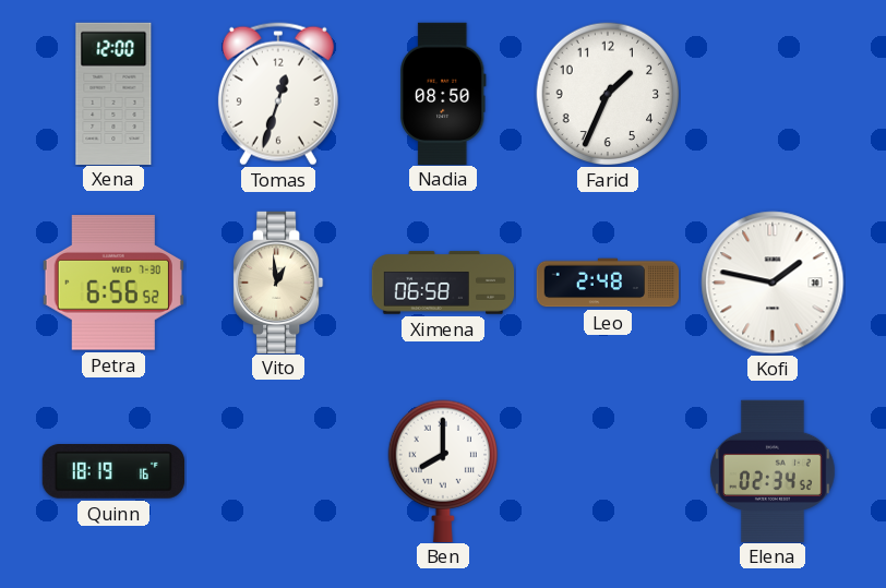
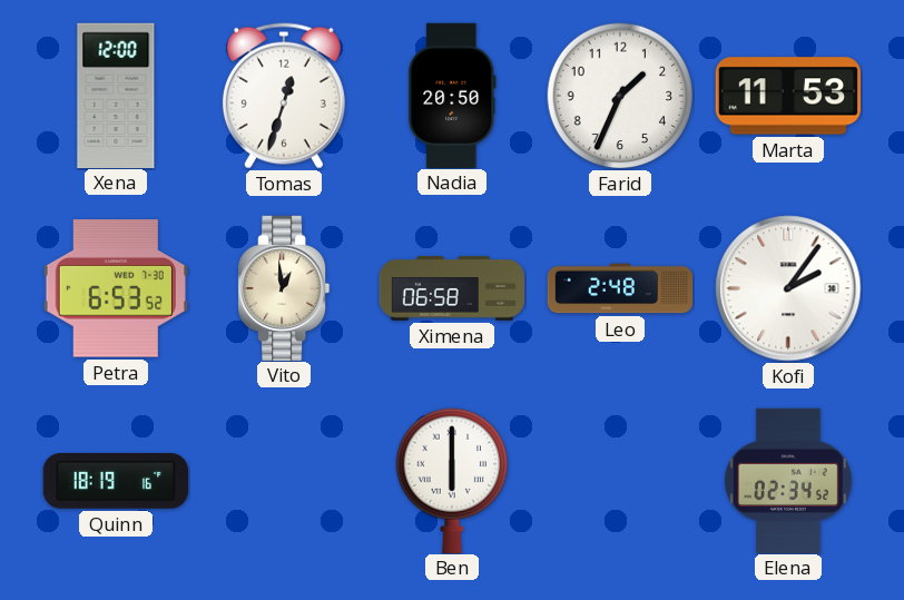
Nadia: 08:50 -> 20:50 (453, 95)
Marta: none -> 11:53 (787, 96)
Petra: 6:56 -> 6:53 (116, 288)
Kofi: 1:47 -> 2:06 (788, 288)
Ben: 8:00 -> 6:00 (451, 480)
